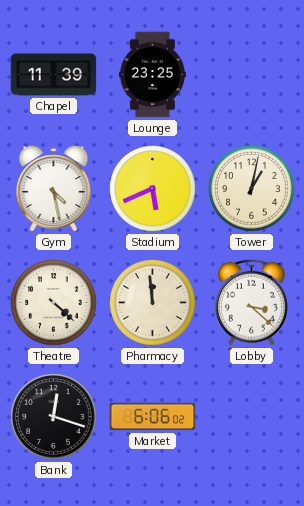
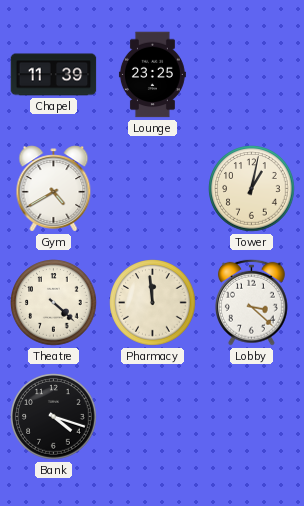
Gym: 4:28 -> 4:40 (54, 189)
Stadium: 5:41 -> none (153, 189)
Bank: 12:18 -> 4:18 (54, 417)
Market: 6:06 -> none (153, 417)
